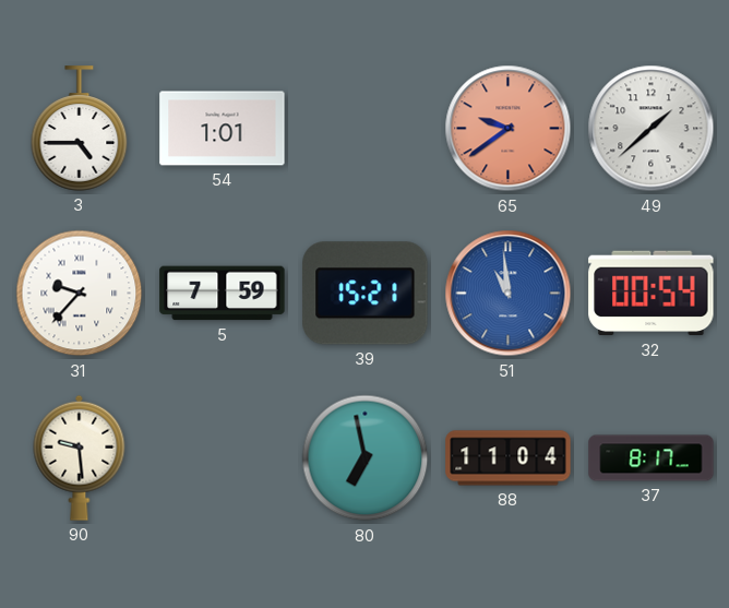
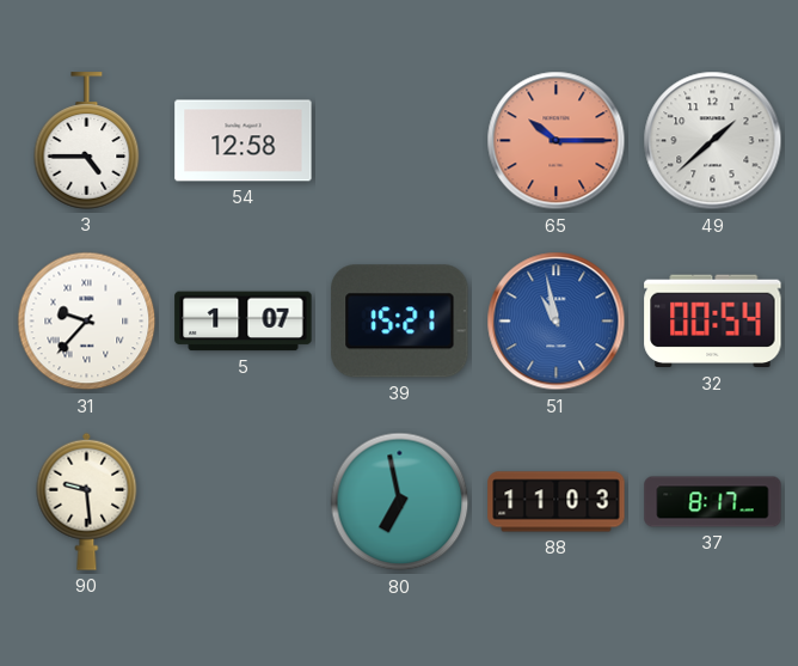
54: 1:01 -> 12:58 (244, 141)
65: 9:39 -> 10:15 (557, 141)
5: 7:59 -> 1:07 (244, 322)
51: 10:59 -> 10:58 (557, 322)
88: 11:04 -> 11:03 (557, 502)
